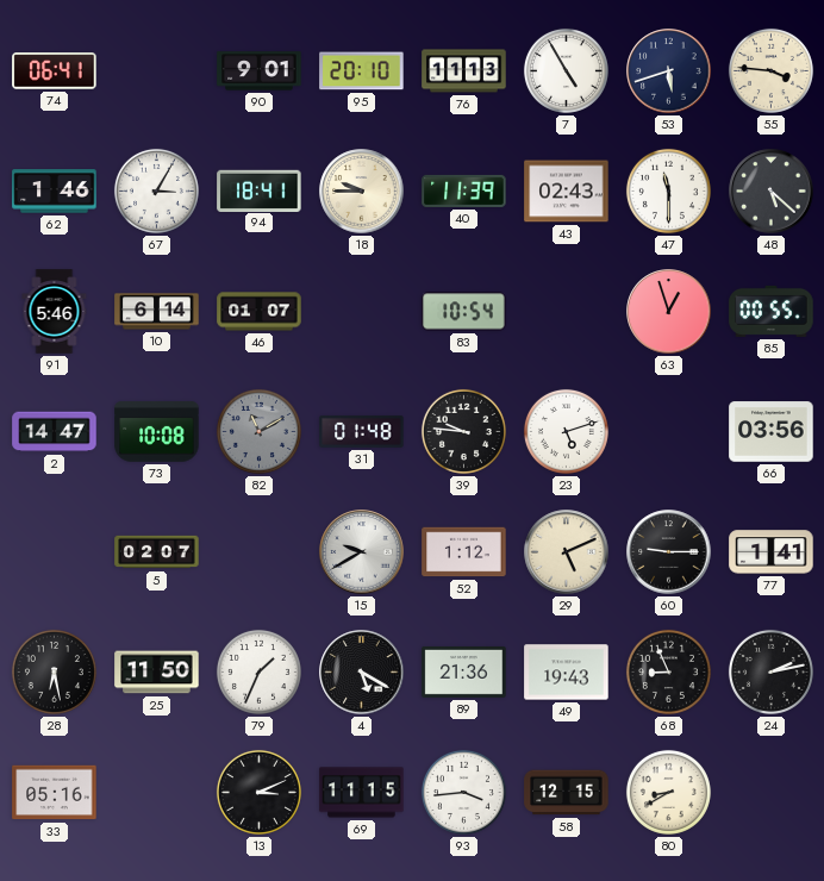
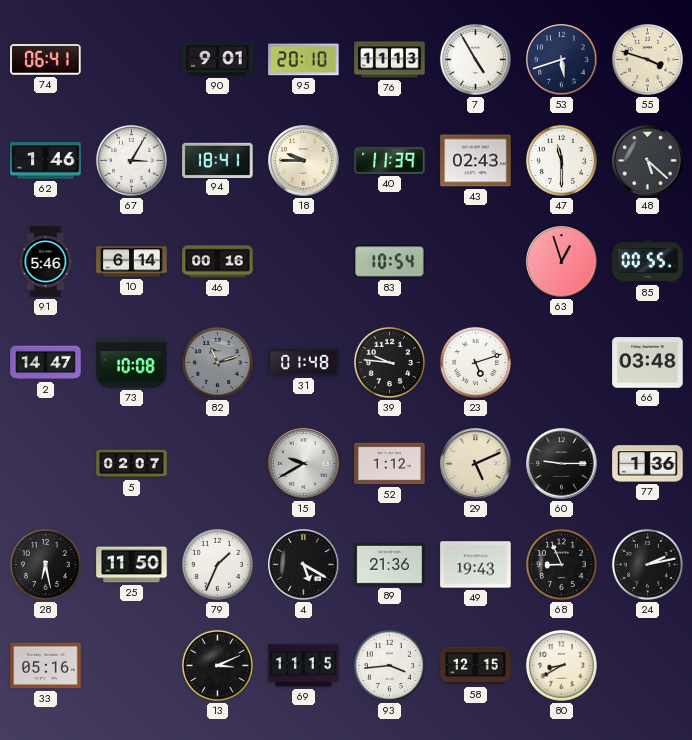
55: 3:46 -> 3:48 (647, 59)
46: 01:07 -> 00:16 (218, 262)
82: 11:10 -> 11:12 (217, 362)
66: 03:56 -> 03:48 (648, 363)
77: 1:41 -> 1:36 (648, 464)
